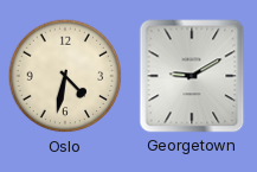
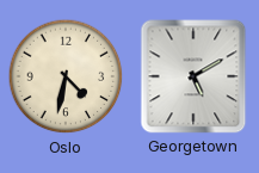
Georgetown: 9:10 -> 5:10 (193, 76)
